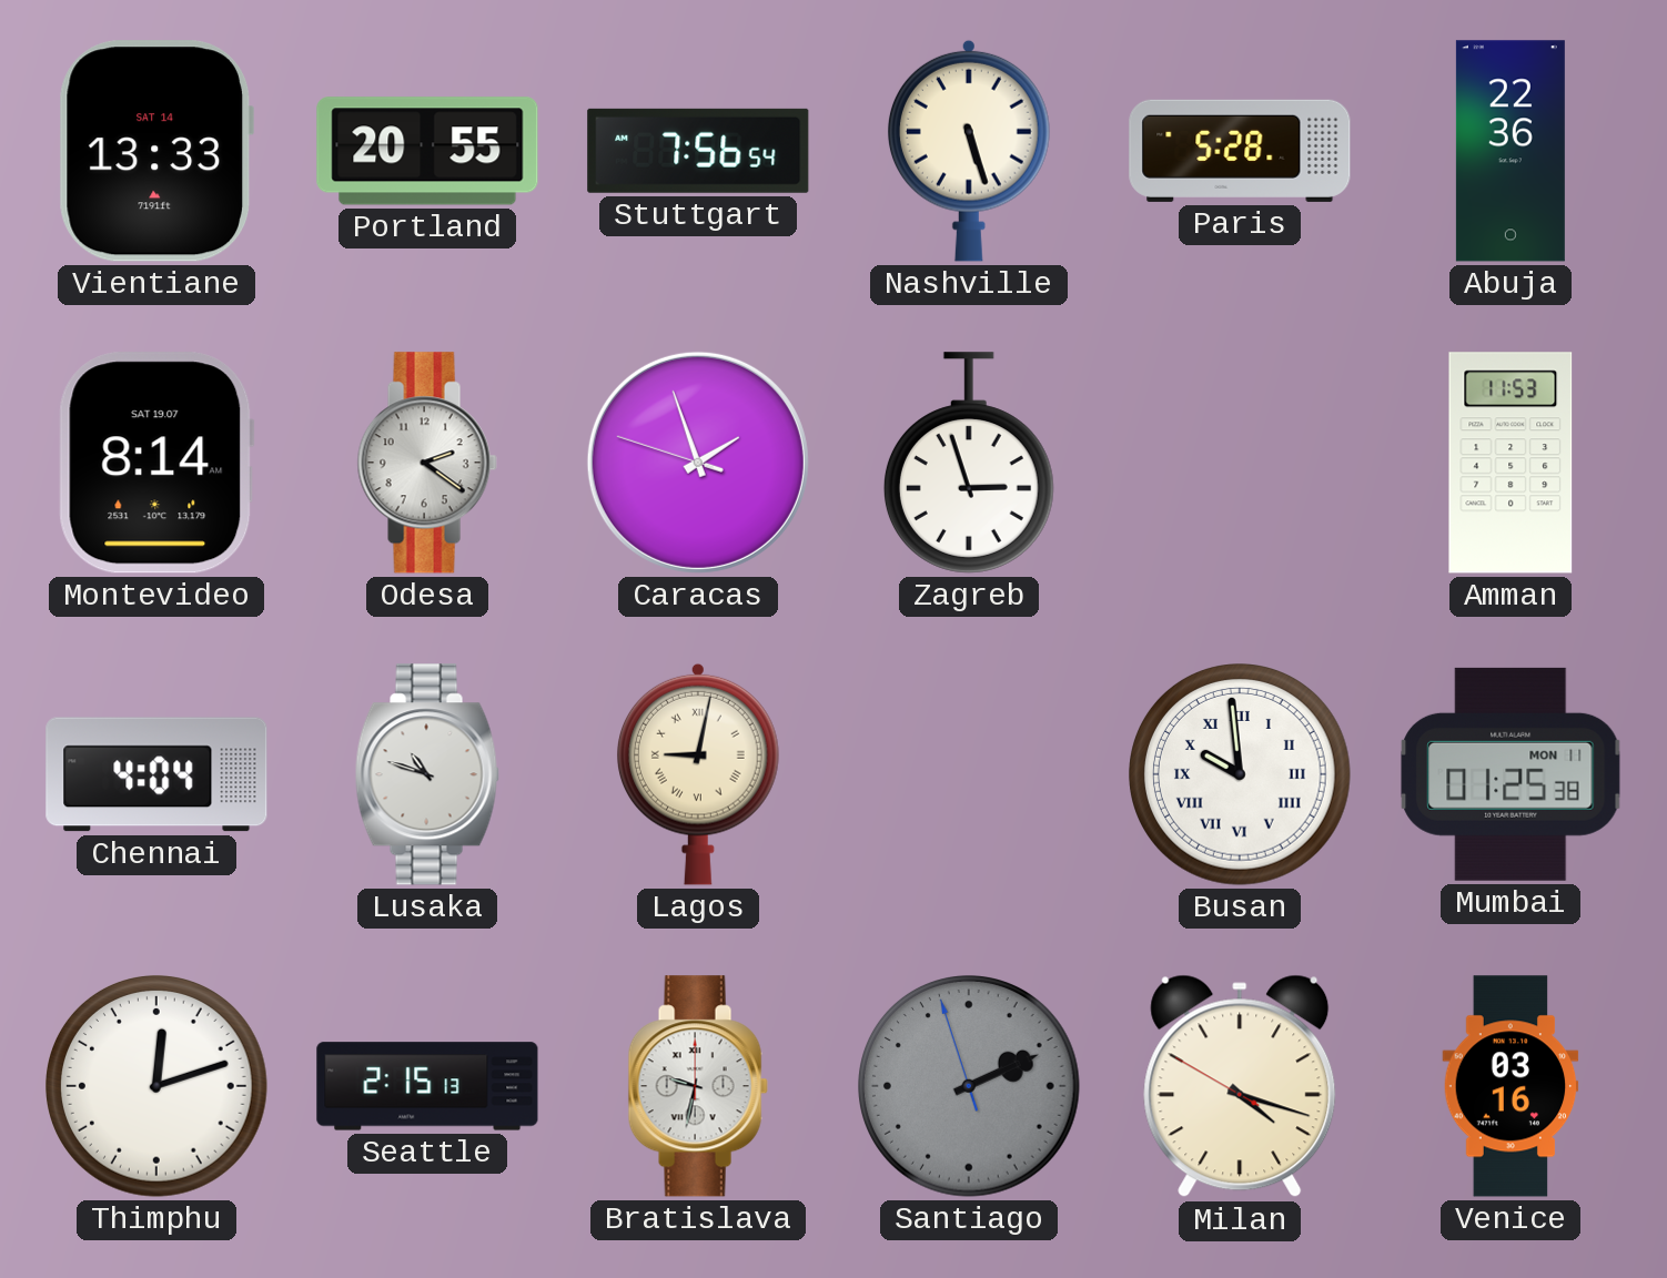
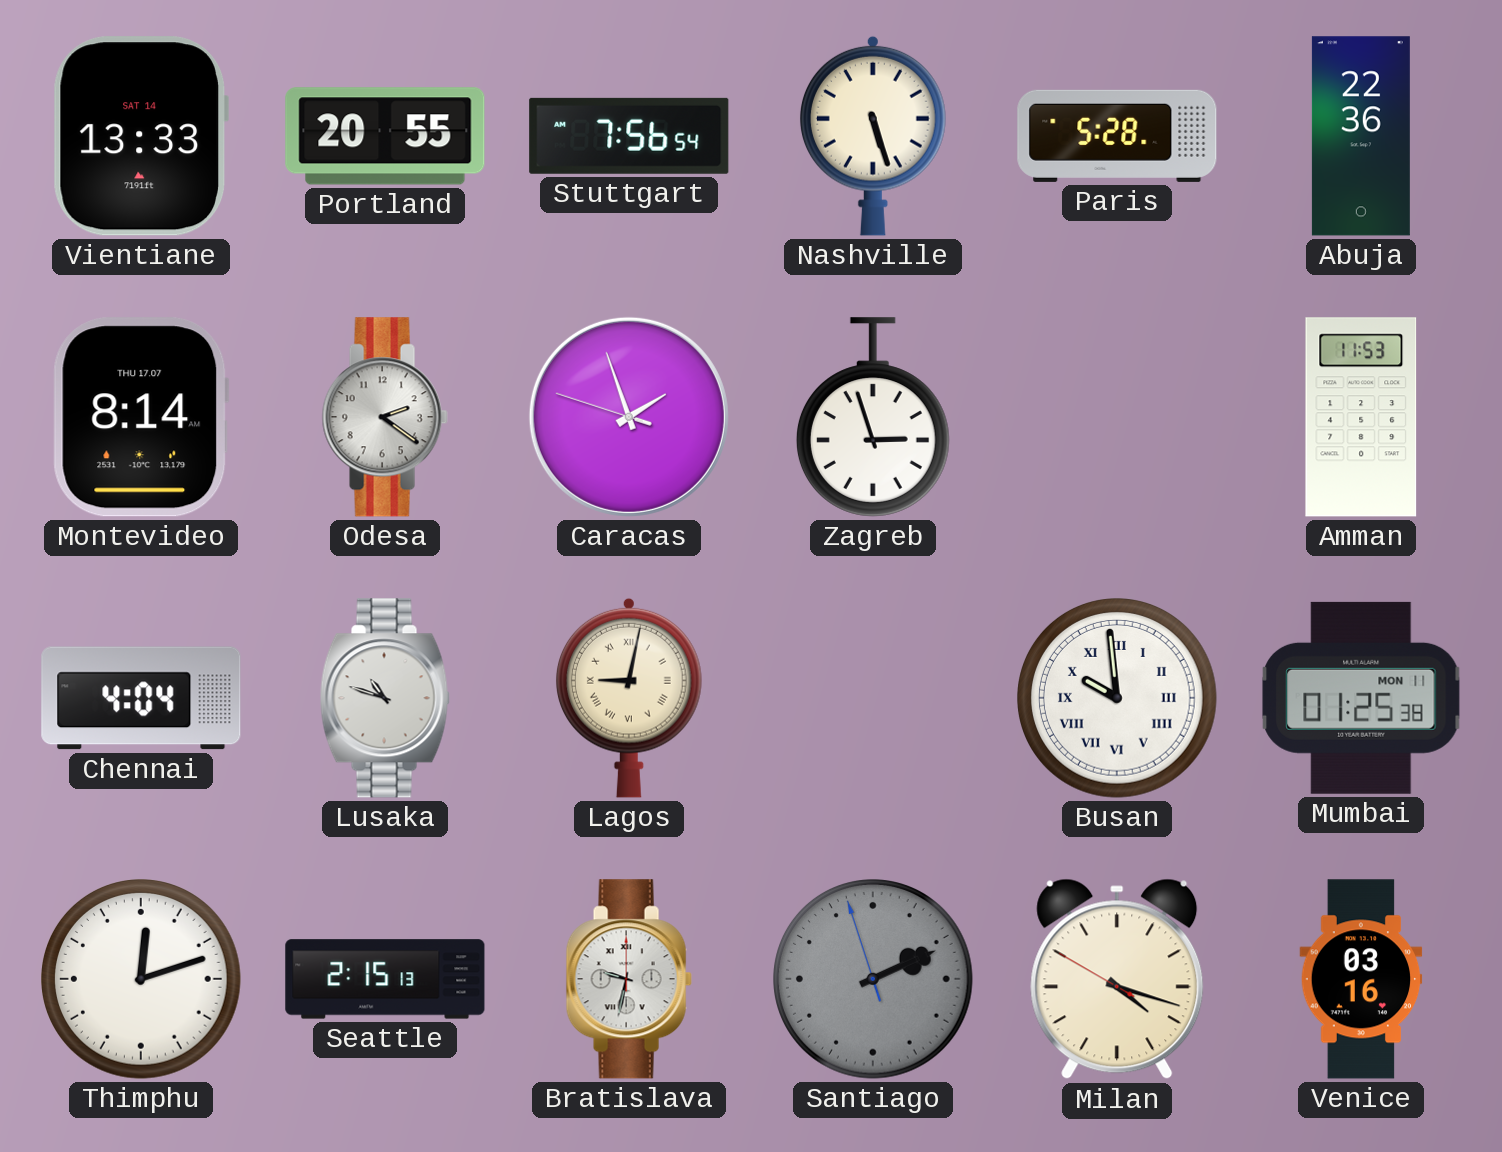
Montevideo date: SAT 19.07 -> THU 17.07 (141, 417)
